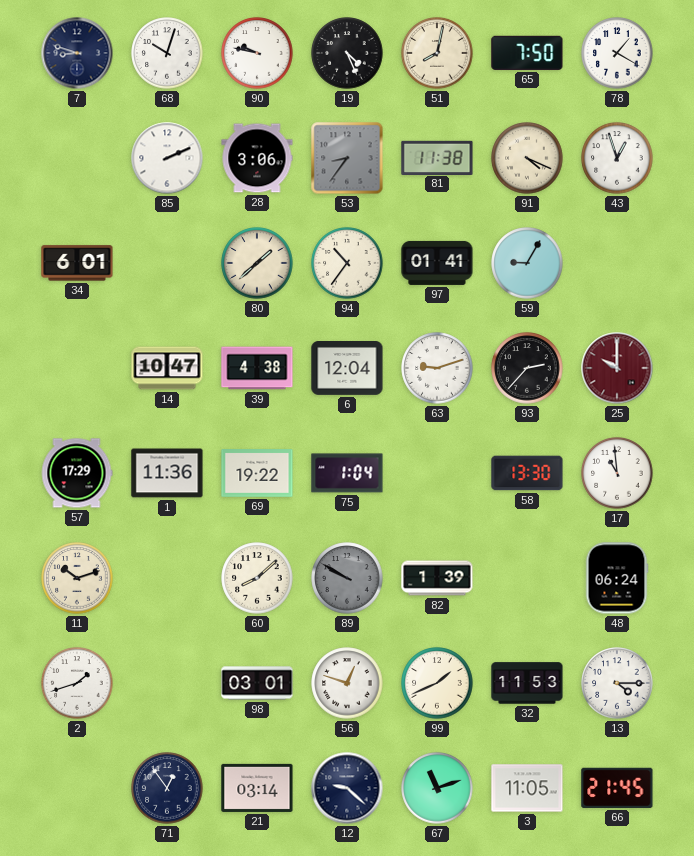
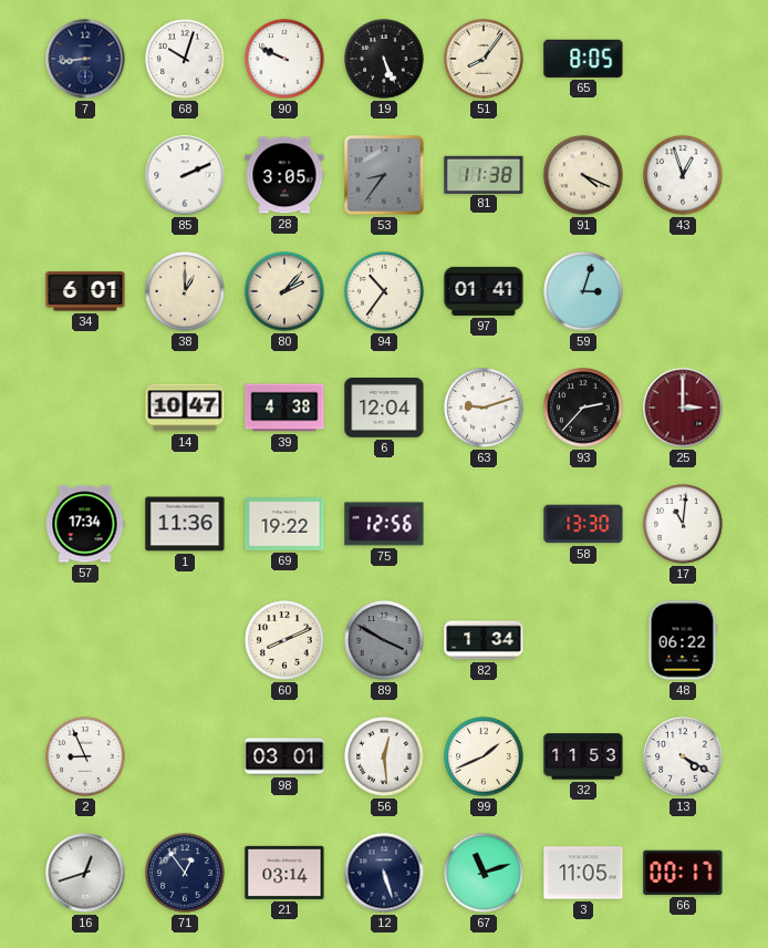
7: 8:48 -> 8:44 (85, 59)
90: 9:47 -> 9:49 (284, 59)
19: 4:26 -> 5:26 (384, 59)
51: 8:02 -> 8:06 (484, 59)
65: 7:50 -> 8:05 (583, 59)
78: 1:20 -> none (617, 53)
28: 3:06 -> 3:05 (284, 175)
38: none -> 1:00 (185, 291)
80: 1:38 -> 2:07 (284, 291)
59: 9:05 -> 3:03 (583, 291)
25: 10:00 -> 3:00 (683, 408)
57: 17:29 -> 17:34 (85, 524)
75: 1:04 -> 12:56 (384, 524)
17: 10:59 -> 11:01 (683, 524)
11: 10:12 -> none (77, 578)
60: 8:08 -> 8:11 (284, 640)
89: 9:50 -> 3:50 (384, 640)
82: 1:39 -> 1:34 (484, 640)
48: 06:24 -> 06:22 (683, 640)
2: 1:42 -> 8:56 (85, 756)
56: 12:48 -> 12:29 (384, 756)
13: 4:15 -> 4:20 (683, 756)
16: none -> 12:42 (85, 873)
12: 9:22 -> 5:27 (384, 873)
66: 21:45 -> 00:17 (683, 873)
